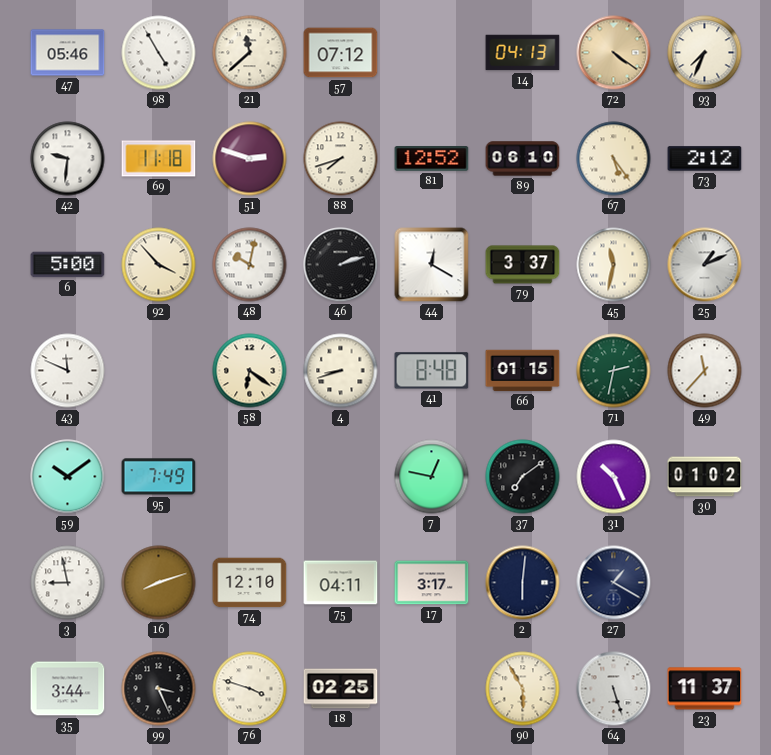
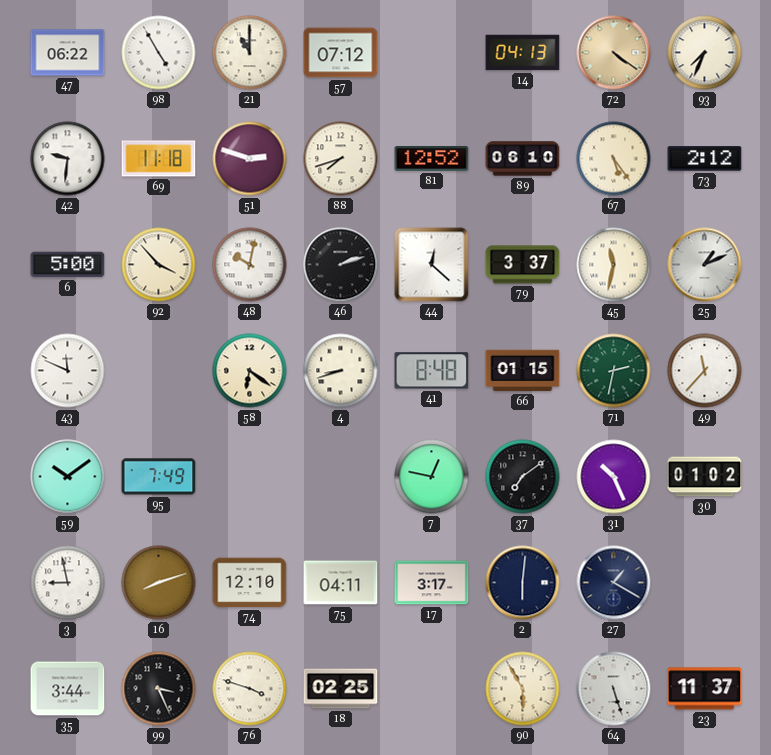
47: 05:46 -> 06:22 (68, 53)
21: 11:38 -> 11:00 (250, 53)
44: 12:20 -> 12:22 (432, 265)
